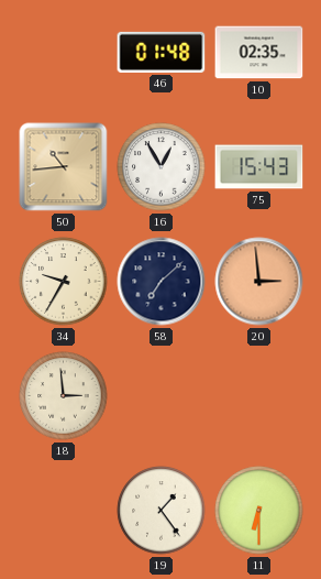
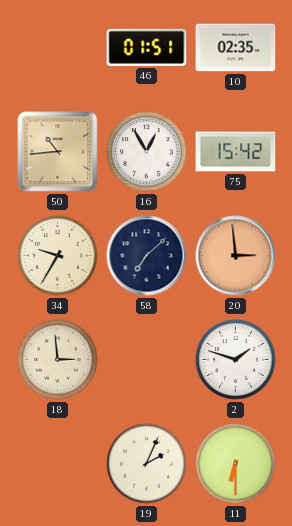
46: 01:48 -> 01:51 (147, 47)
75: 15:43 -> 15:42 (236, 152)
2: none -> 1:48 (236, 360)
19: 1:24 -> 2:04 (147, 464)
